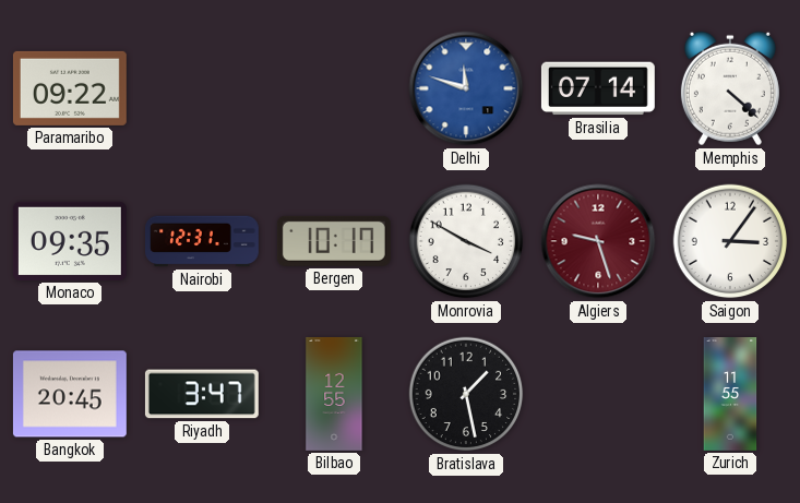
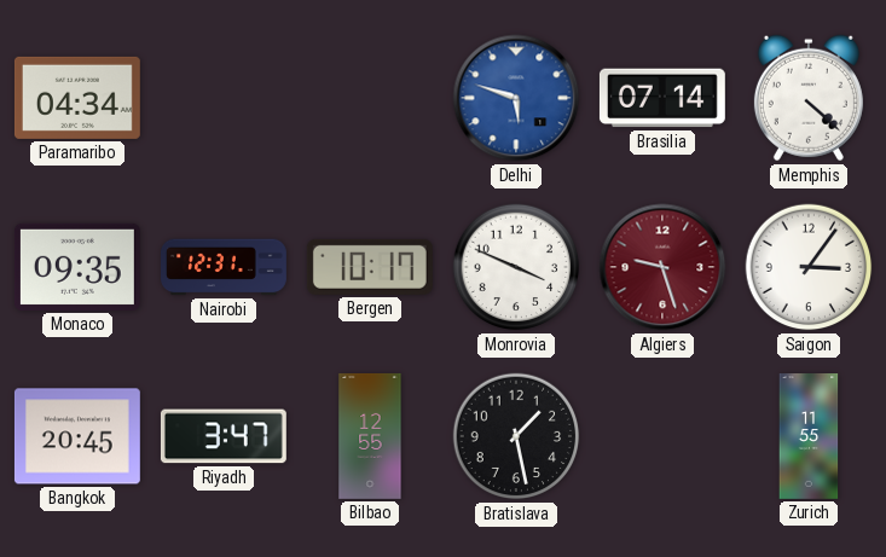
Paramaribo: 09:22 -> 04:34 (77, 98)
Delhi: 11:48 -> 5:48 (516, 98)
Monrovia: 3:50 -> 3:49 (516, 267)
